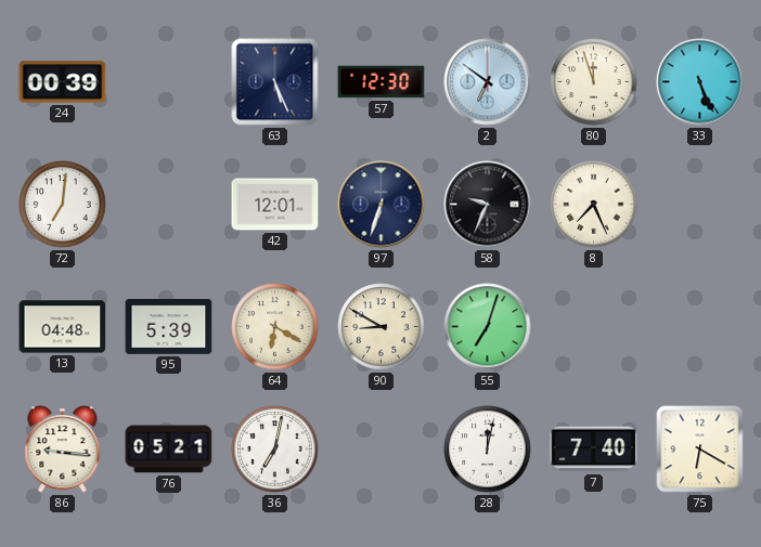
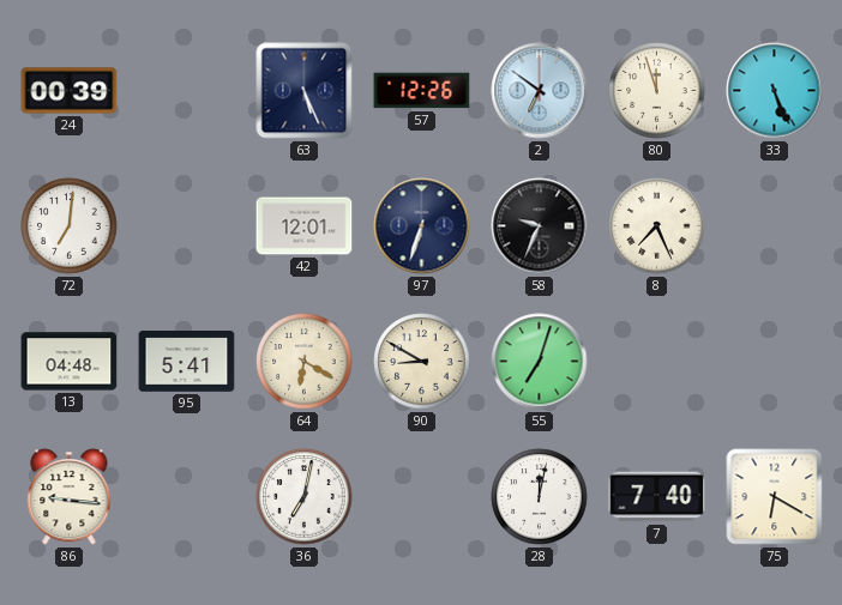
57: 12:30 -> 12:26 (422, 91)
95: 5:39 -> 5:41 (187, 362)
76: 05:21 -> none (169, 450)
